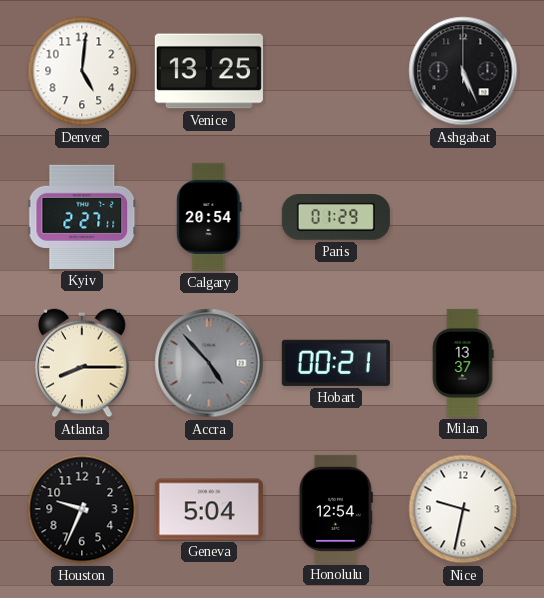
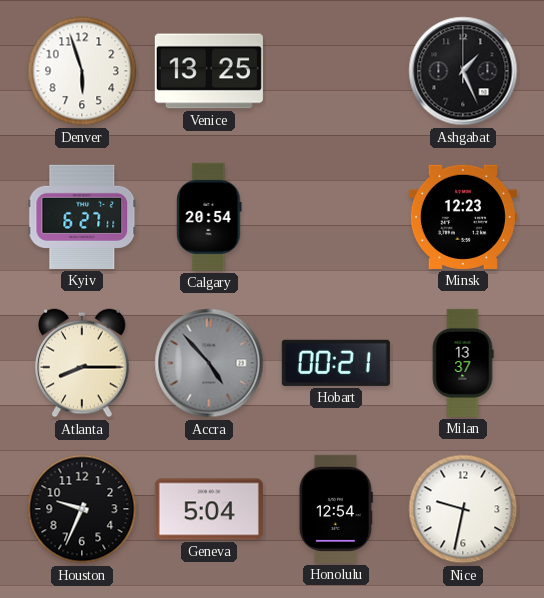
Denver: 5:01 -> 5:57 (82, 71)
Ashgabat: 5:26 -> 1:26 (463, 71)
Kyiv: 2:27 -> 6:27 (82, 217)
Paris: 01:29 -> none (336, 218)
Minsk: none -> 12:23 (463, 217)
